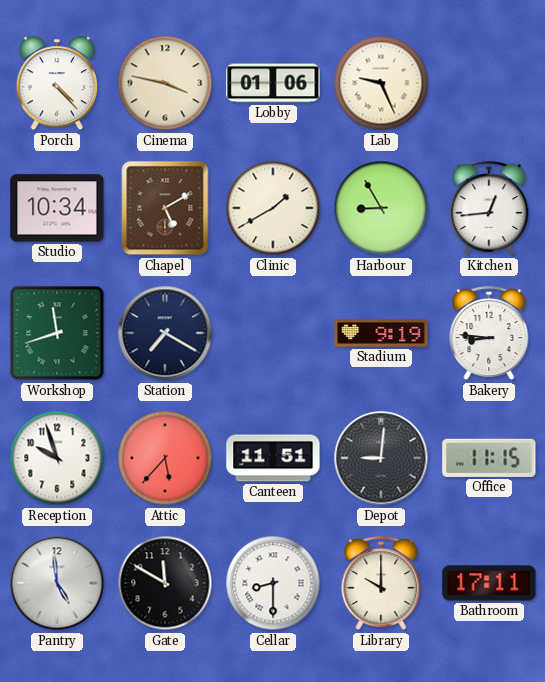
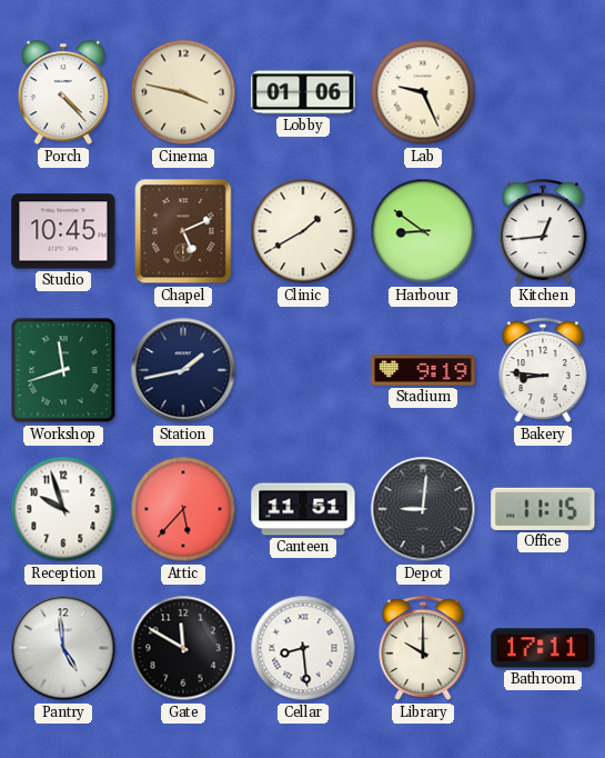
Studio: 10:34 -> 10:45 (63, 231)
Chapel: 5:10 -> 5:11 (183, 231)
Harbour: 8:55 -> 8:51 (423, 231)
Station: 7:20 -> 1:43 (183, 370)
Cellar: 8:30 -> 8:29 (303, 648)
